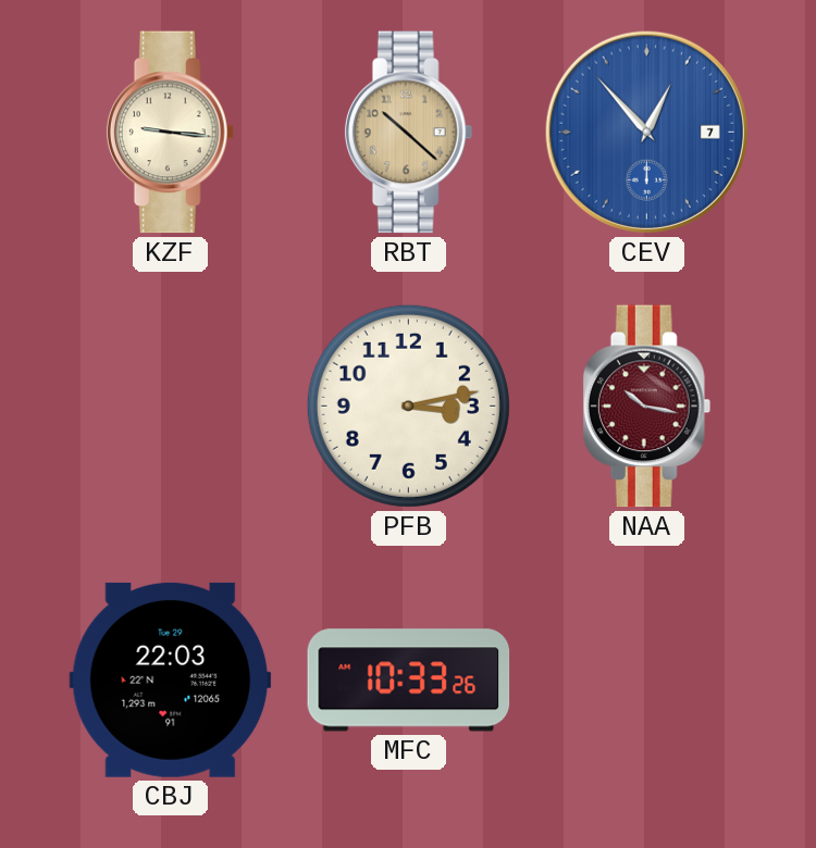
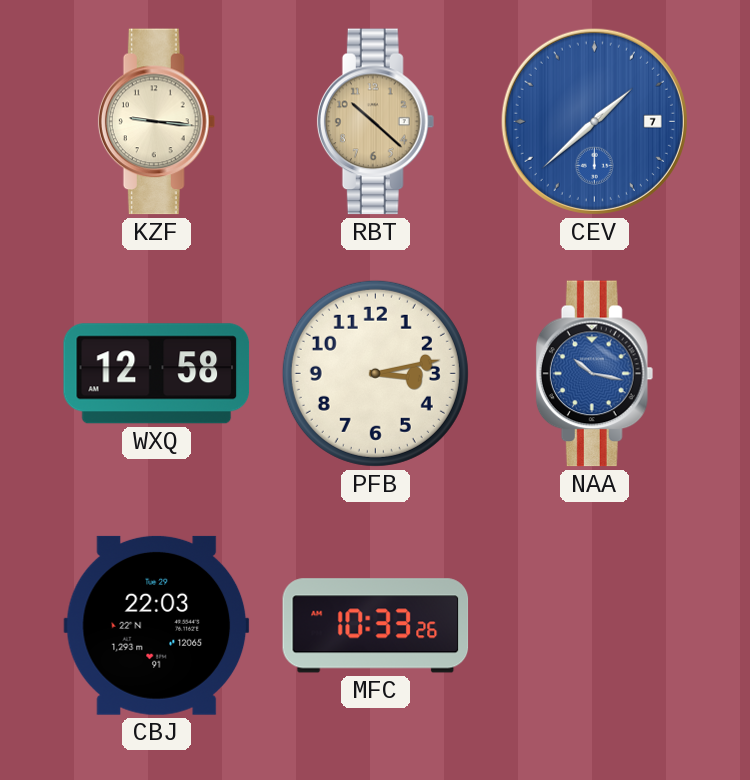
CEV: 12:53 -> 1:38 (594, 121)
WXQ: none -> 12:58 (157, 374)
NAA dial: burgundy -> blue (595, 374)
